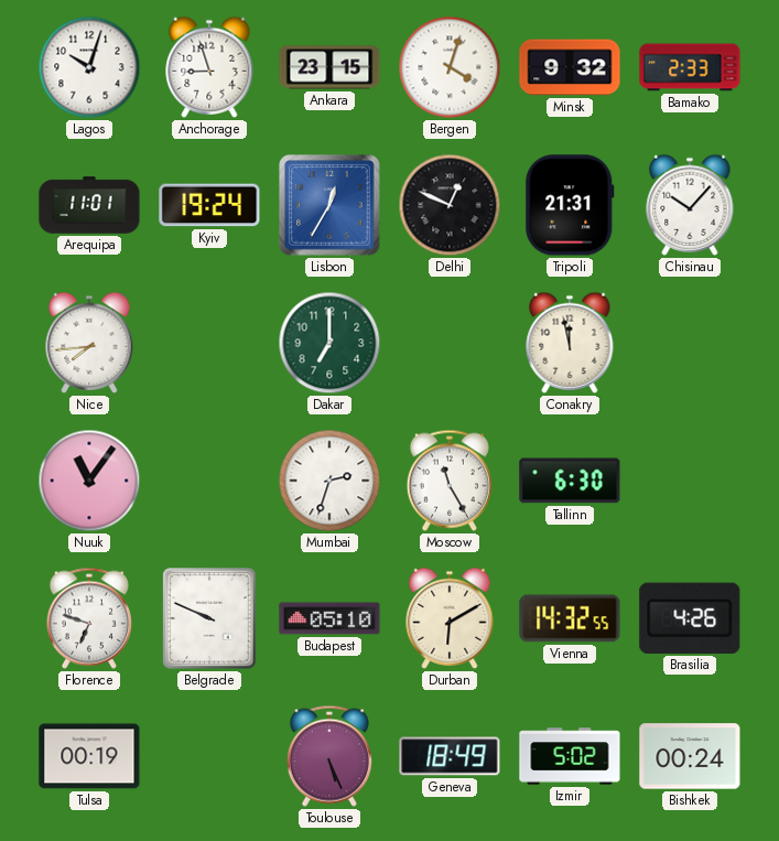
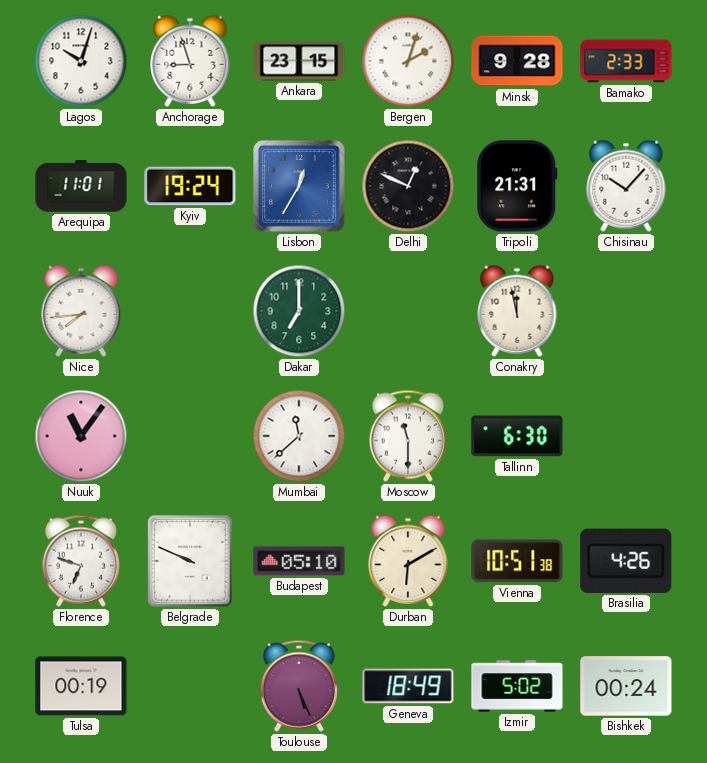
Bergen: 4:03 -> 2:03 (408, 61)
Minsk: 9:32 -> 9:28 (517, 61)
Mumbai: 2:33 -> 11:38 (299, 436)
Moscow: 11:25 -> 11:30 (408, 436)
Vienna: 14:32 -> 10:51 (517, 561)
